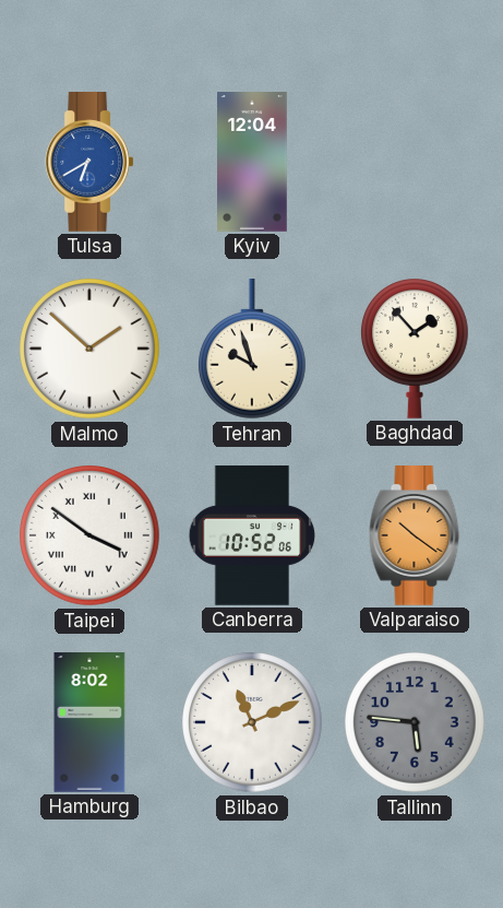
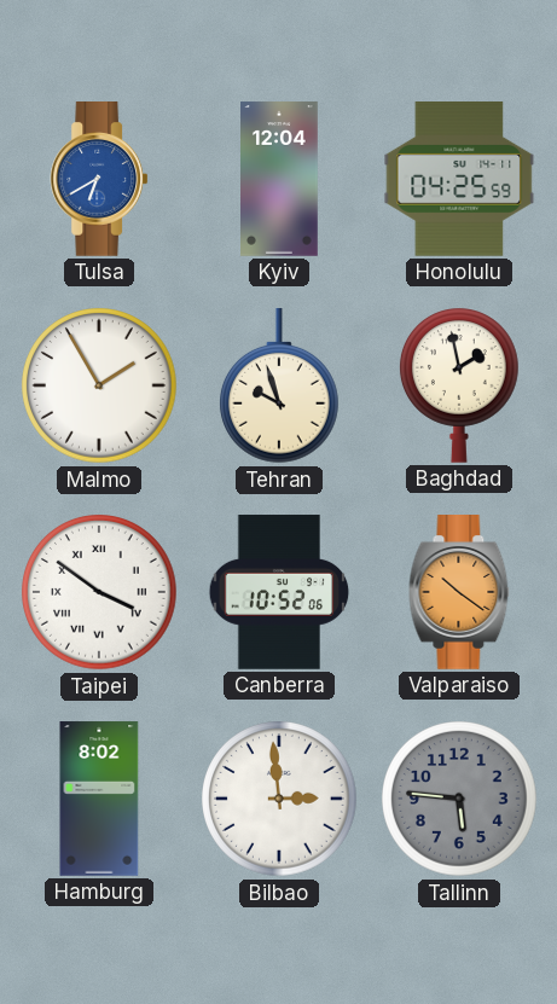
Honolulu: none -> 04:25 (459, 180)
Malmo: 1:52 -> 1:55 (99, 385)
Baghdad: 1:53 -> 1:58 (460, 385)
Bilbao: 11:11 -> 2:59 (279, 799)
